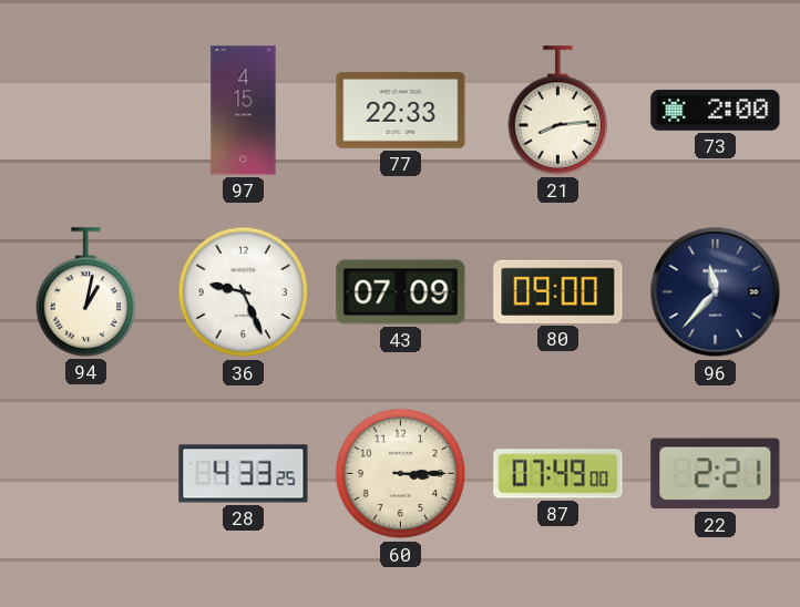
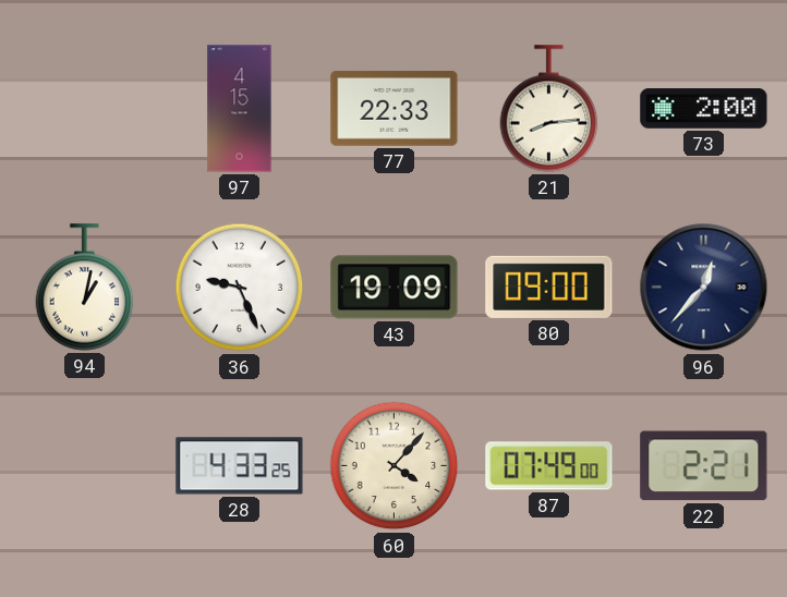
43: 07:09 -> 19:09 (395, 288)
96: 11:37 -> 12:37 (704, 288)
60: 3:15 -> 4:07 (395, 466)
